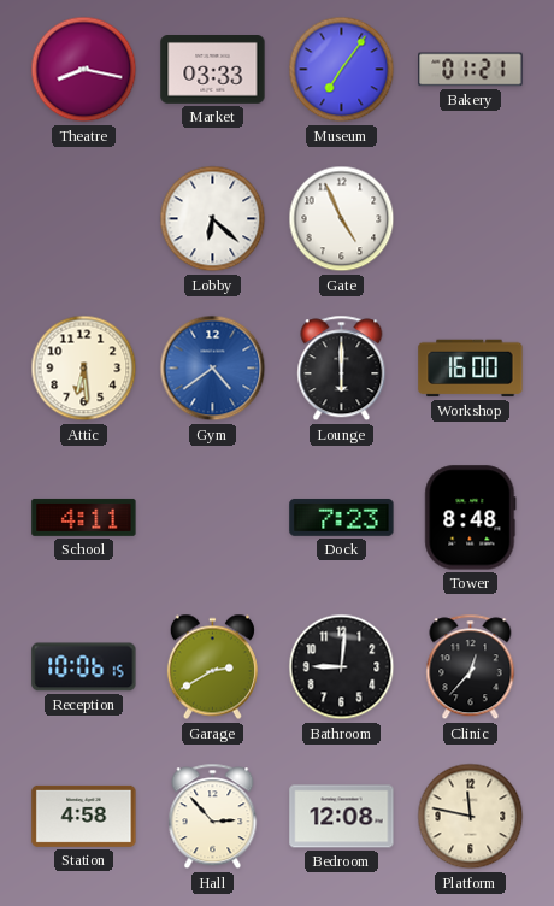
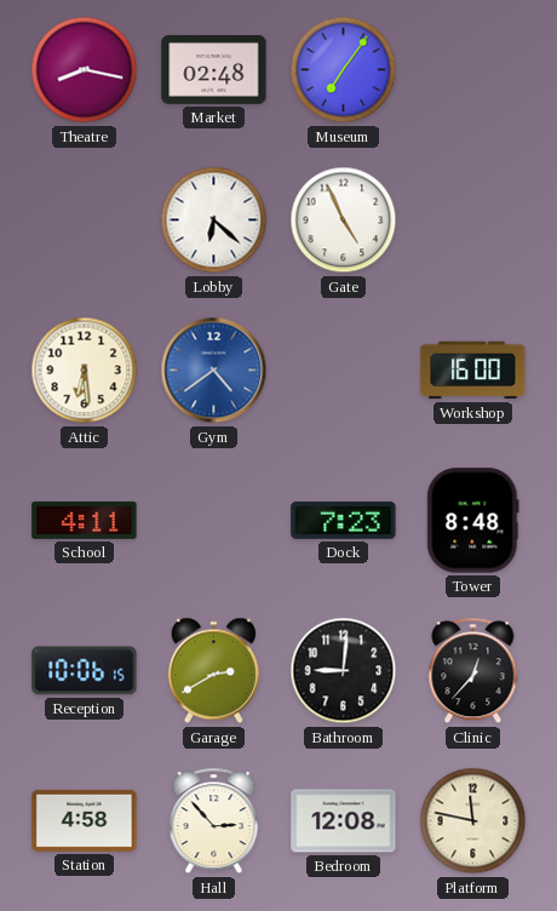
Market: 03:33 -> 02:48 (214, 70)
Bakery: 01:21 -> none (471, 70)
Lounge: 6:00 -> none (342, 369)
